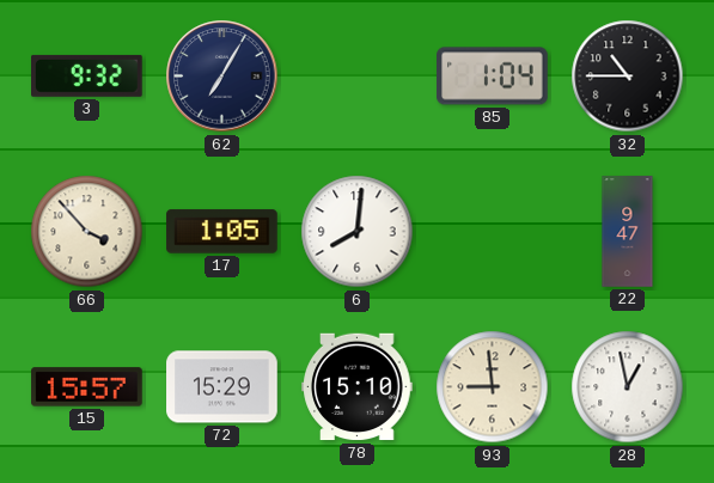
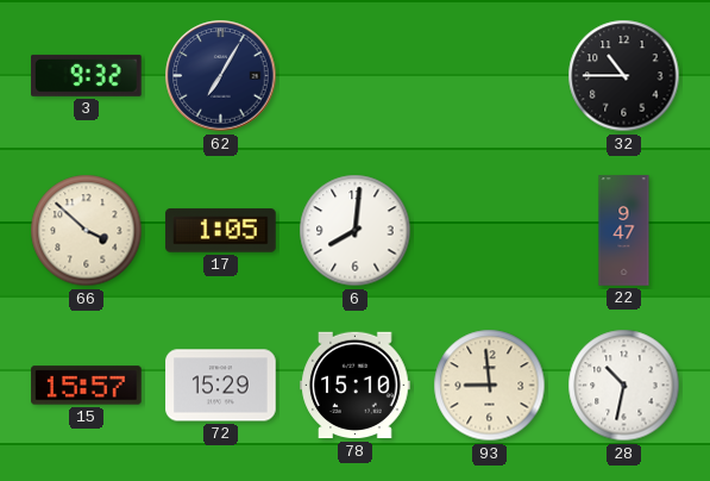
85: 1:04 -> none (493, 77)
66: 3:53 -> 3:52 (87, 231)
28: 12:58 -> 10:32 (624, 386)
